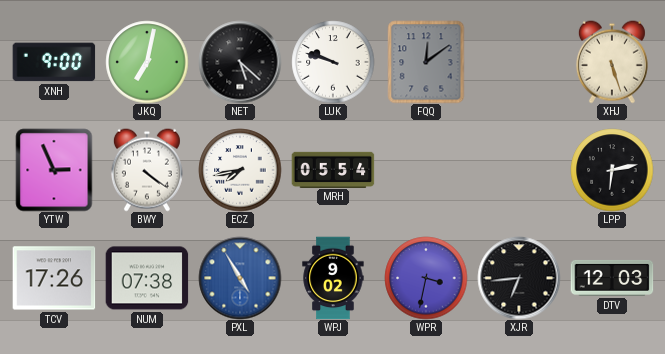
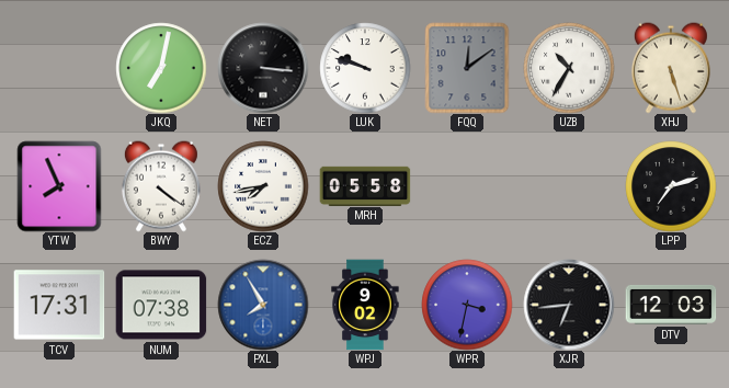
XNH: 9:00 -> none (54, 62)
NET: 5:22 -> 3:16 (263, 68)
UZB: none -> 10:35 (569, 68)
YTW: 2:56 -> 7:56 (59, 186)
MRH: 05:54 -> 05:58 (365, 185)
LPP: 6:13 -> 7:12 (671, 186)
TCV: 17:26 -> 17:31 (59, 305)
PXL: 4:55 -> 7:55 (263, 305)
